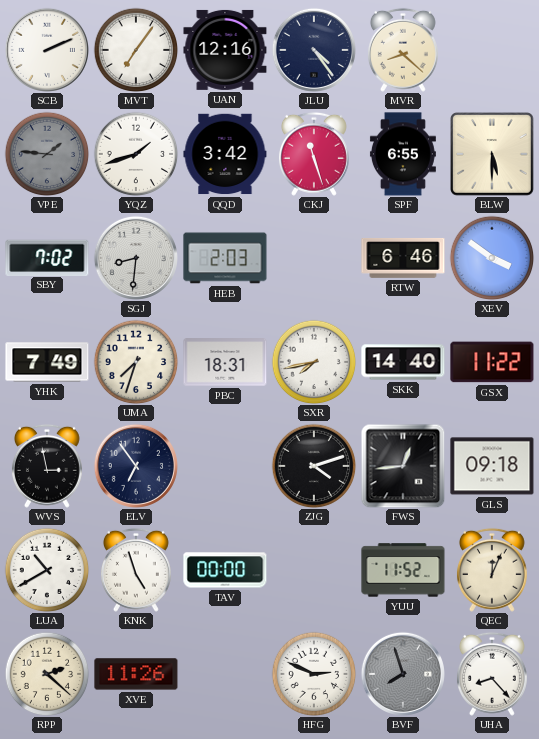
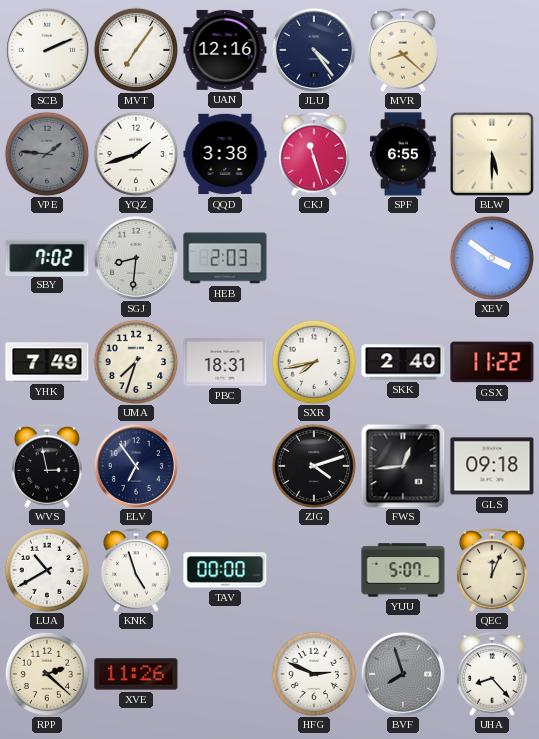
QQD: 3:42 -> 3:38 (225, 154)
RTW: 6:46 -> none (403, 258)
SKK: 14:40 -> 2:40 (403, 362)
YUU: 11:52 -> 5:07 (403, 570)
